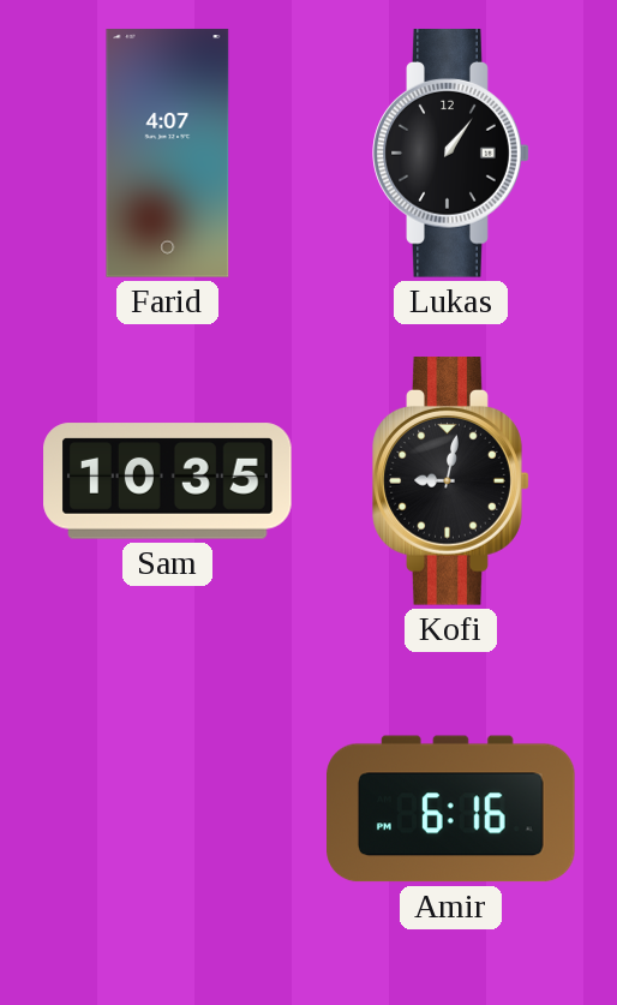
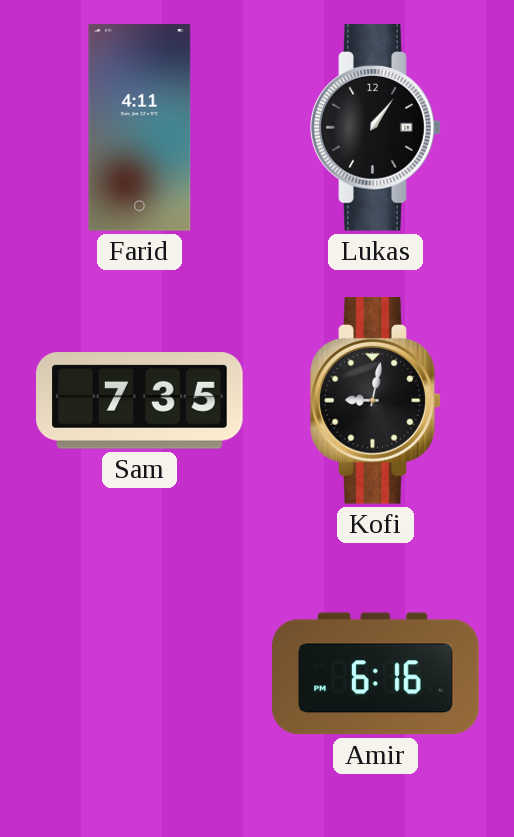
Farid: 4:07 -> 4:11 (140, 128)
Sam: 10:35 -> 7:35 (140, 401)
